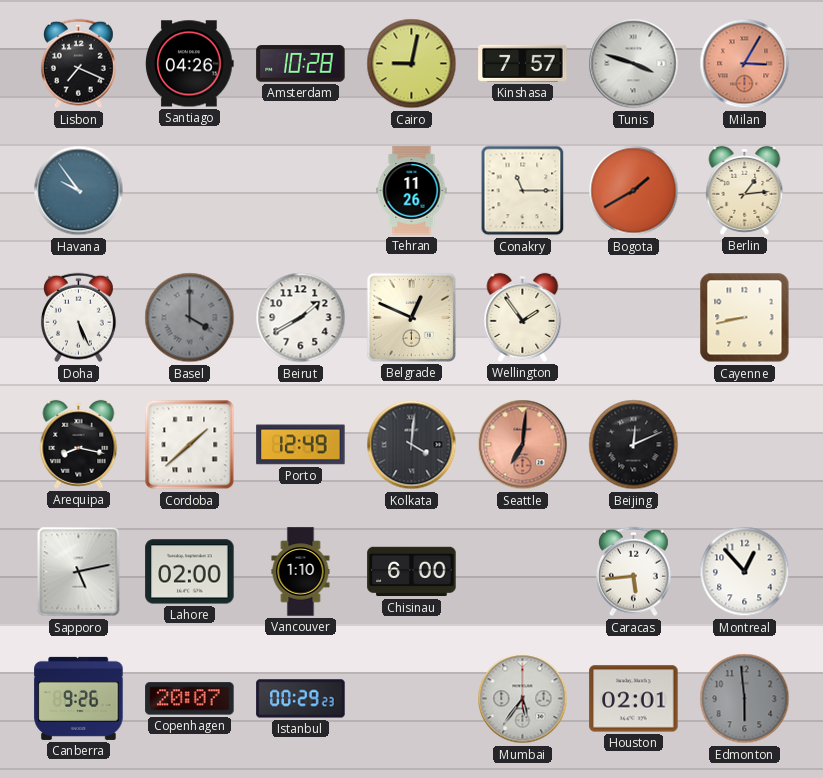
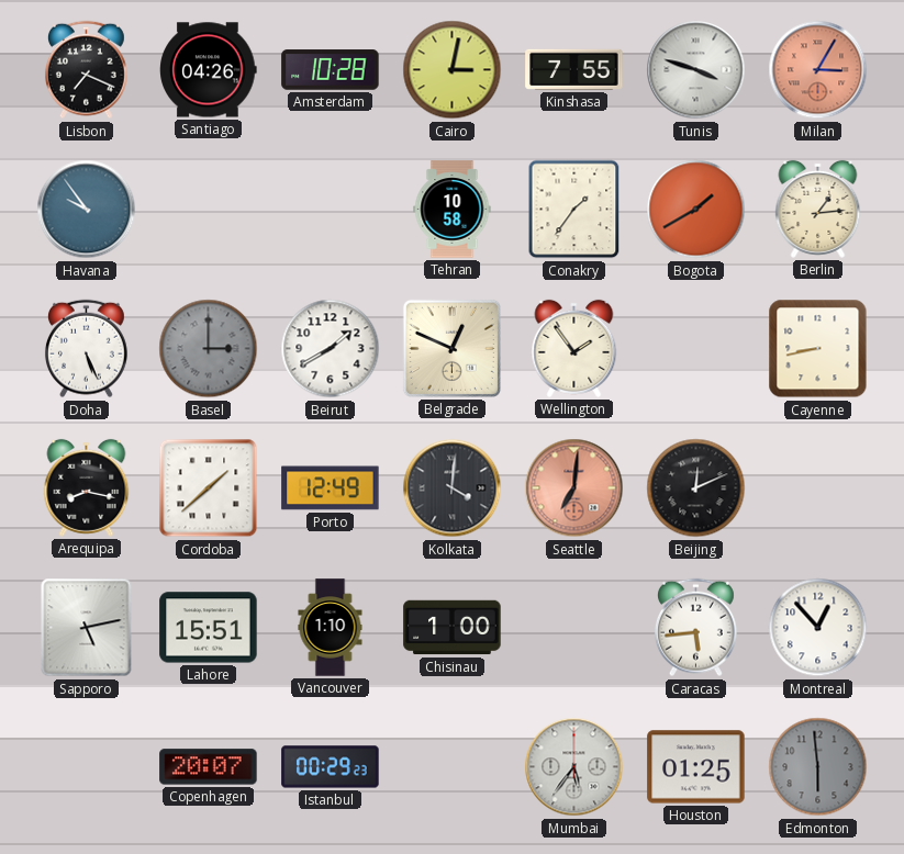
Cairo: 9:02 -> 3:02 (453, 70)
Kinshasa: 7:57 -> 7:55 (574, 69)
Tehran: 11:26 -> 10:58 (453, 210)
Conakry: 11:15 -> 1:36 (574, 210)
Basel: 4:00 -> 3:00 (209, 349)
Lahore: 02:00 -> 15:51 (209, 628)
Chisinau: 6:00 -> 1:00 (453, 628)
Canberra: 9:26 -> none (79, 698)
Houston: 02:01 -> 01:25 (696, 767)
